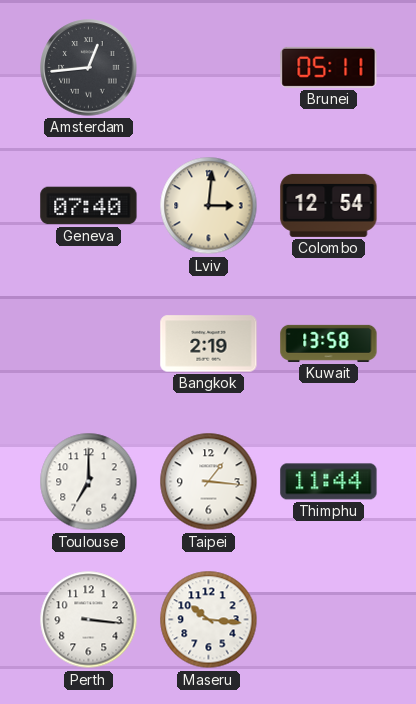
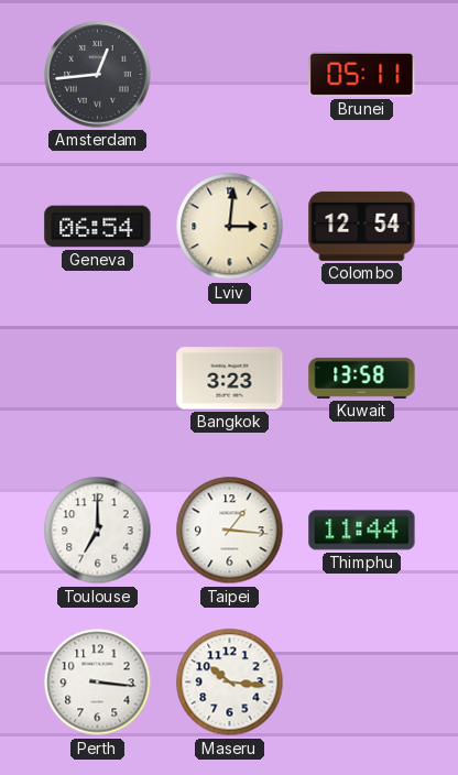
Geneva: 07:40 -> 06:54 (98, 227)
Bangkok: 2:19 -> 3:23 (230, 379)
